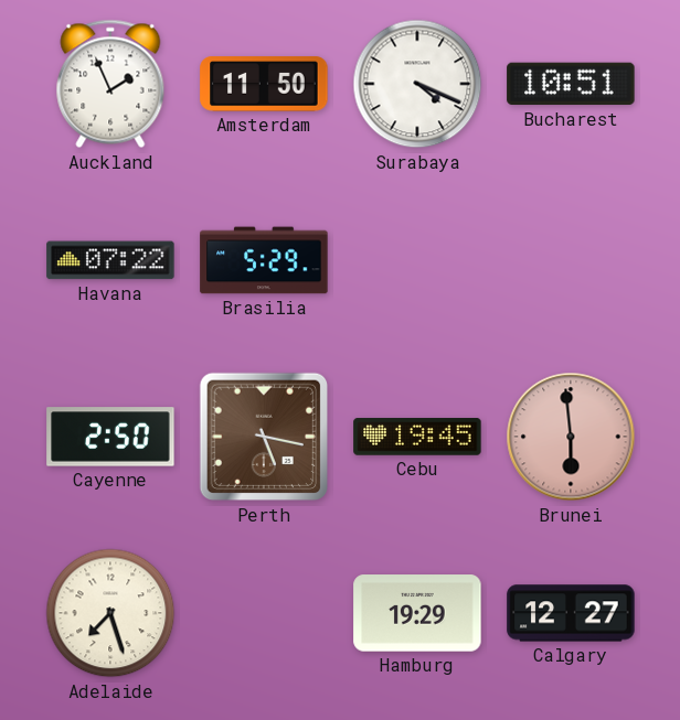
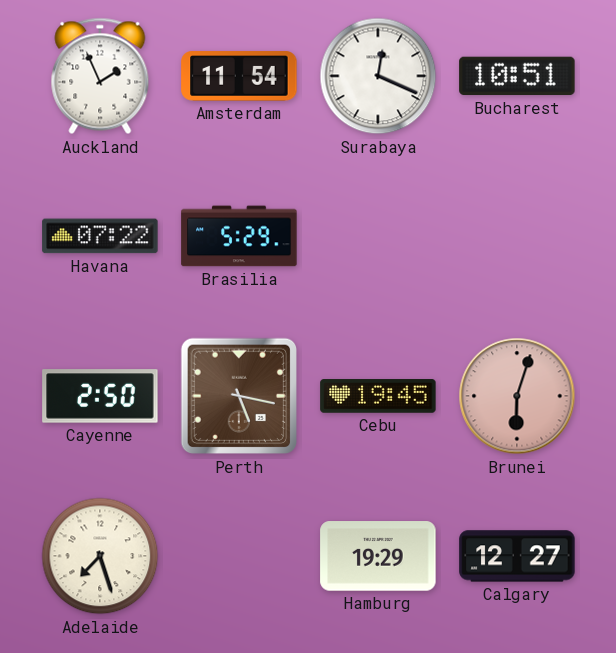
Amsterdam: 11:50 -> 11:54 (239, 76)
Surabaya: 4:19 -> 12:19 (378, 76)
Brunei: 5:59 -> 6:03 (517, 396)
